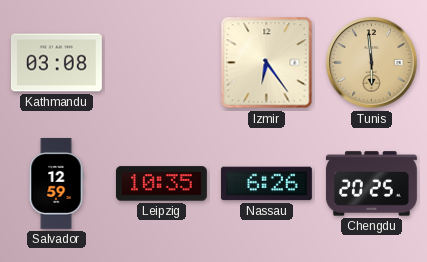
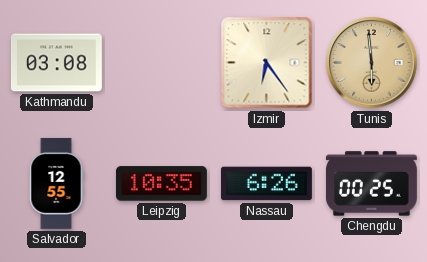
Salvador: 12:59 -> 12:55 (56, 183)
Chengdu: 20:25 -> 00:25 (371, 184)
